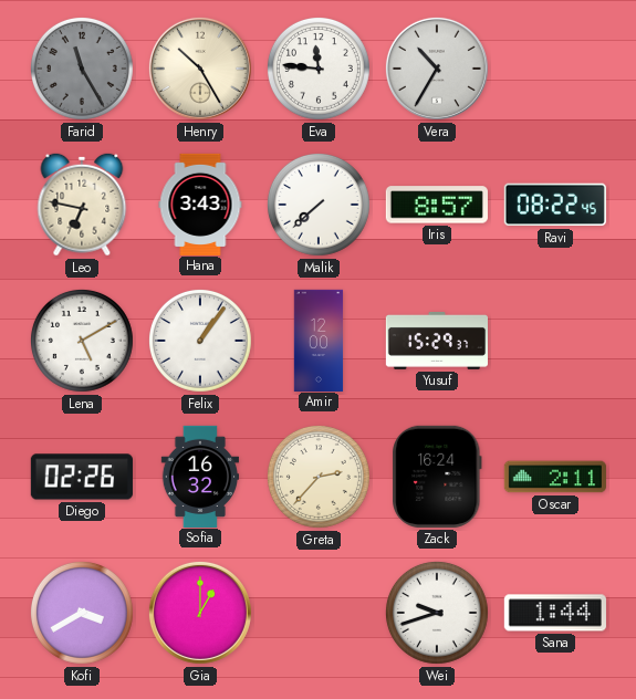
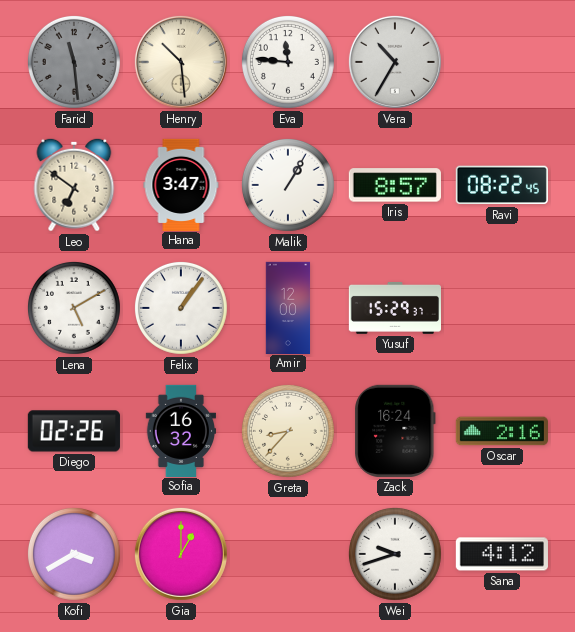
Farid: 11:25 -> 11:29 (74, 62)
Henry: 10:25 -> 10:29 (181, 62)
Leo: 6:47 -> 6:51 (74, 185)
Hana: 3:43 -> 3:47 (181, 184)
Malik: 7:38 -> 1:05 (288, 185)
Greta: 2:37 -> 8:37 (288, 431)
Oscar: 2:11 -> 2:16 (502, 431)
Sana: 1:44 -> 4:12 (502, 554)
